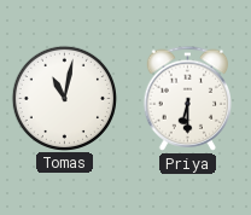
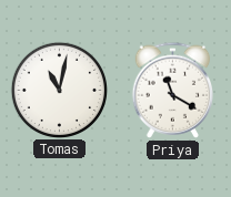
Priya: 6:30 -> 11:20 (172, 90)
